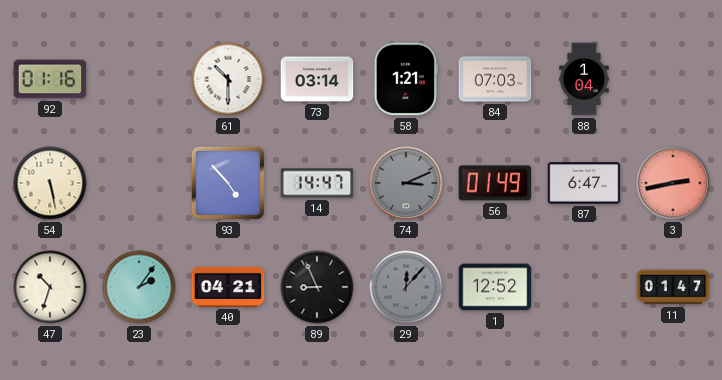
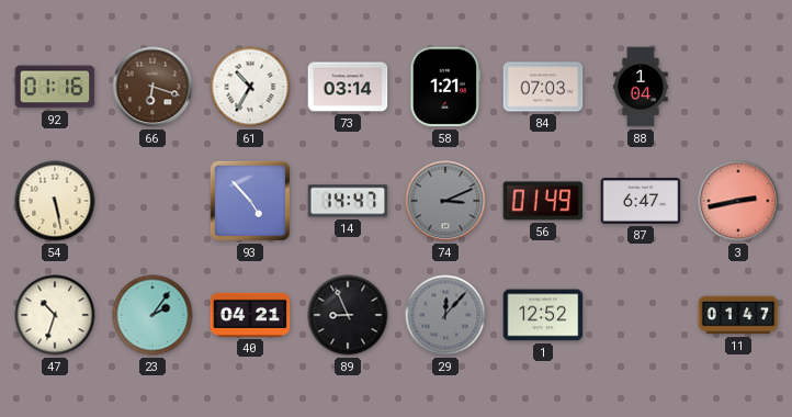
66: none -> 6:18 (152, 87)
61: 10:30 -> 10:35 (250, 87)
